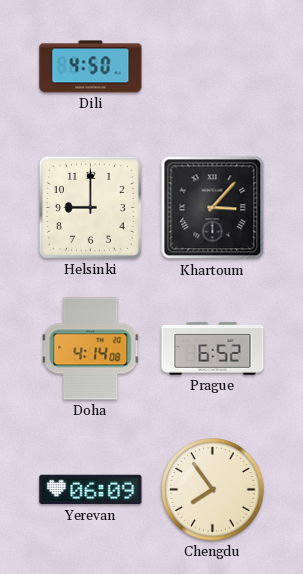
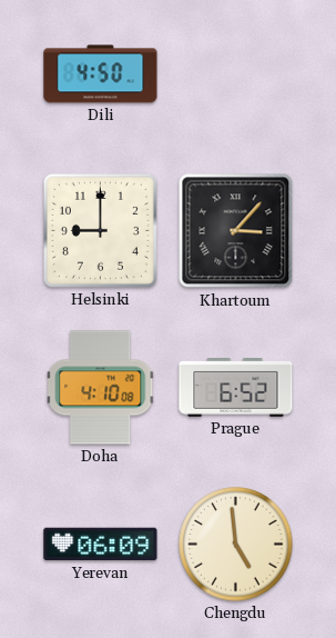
Doha: 4:14 -> 4:10 (101, 388)
Chengdu: 7:54 -> 4:59 (236, 545)
